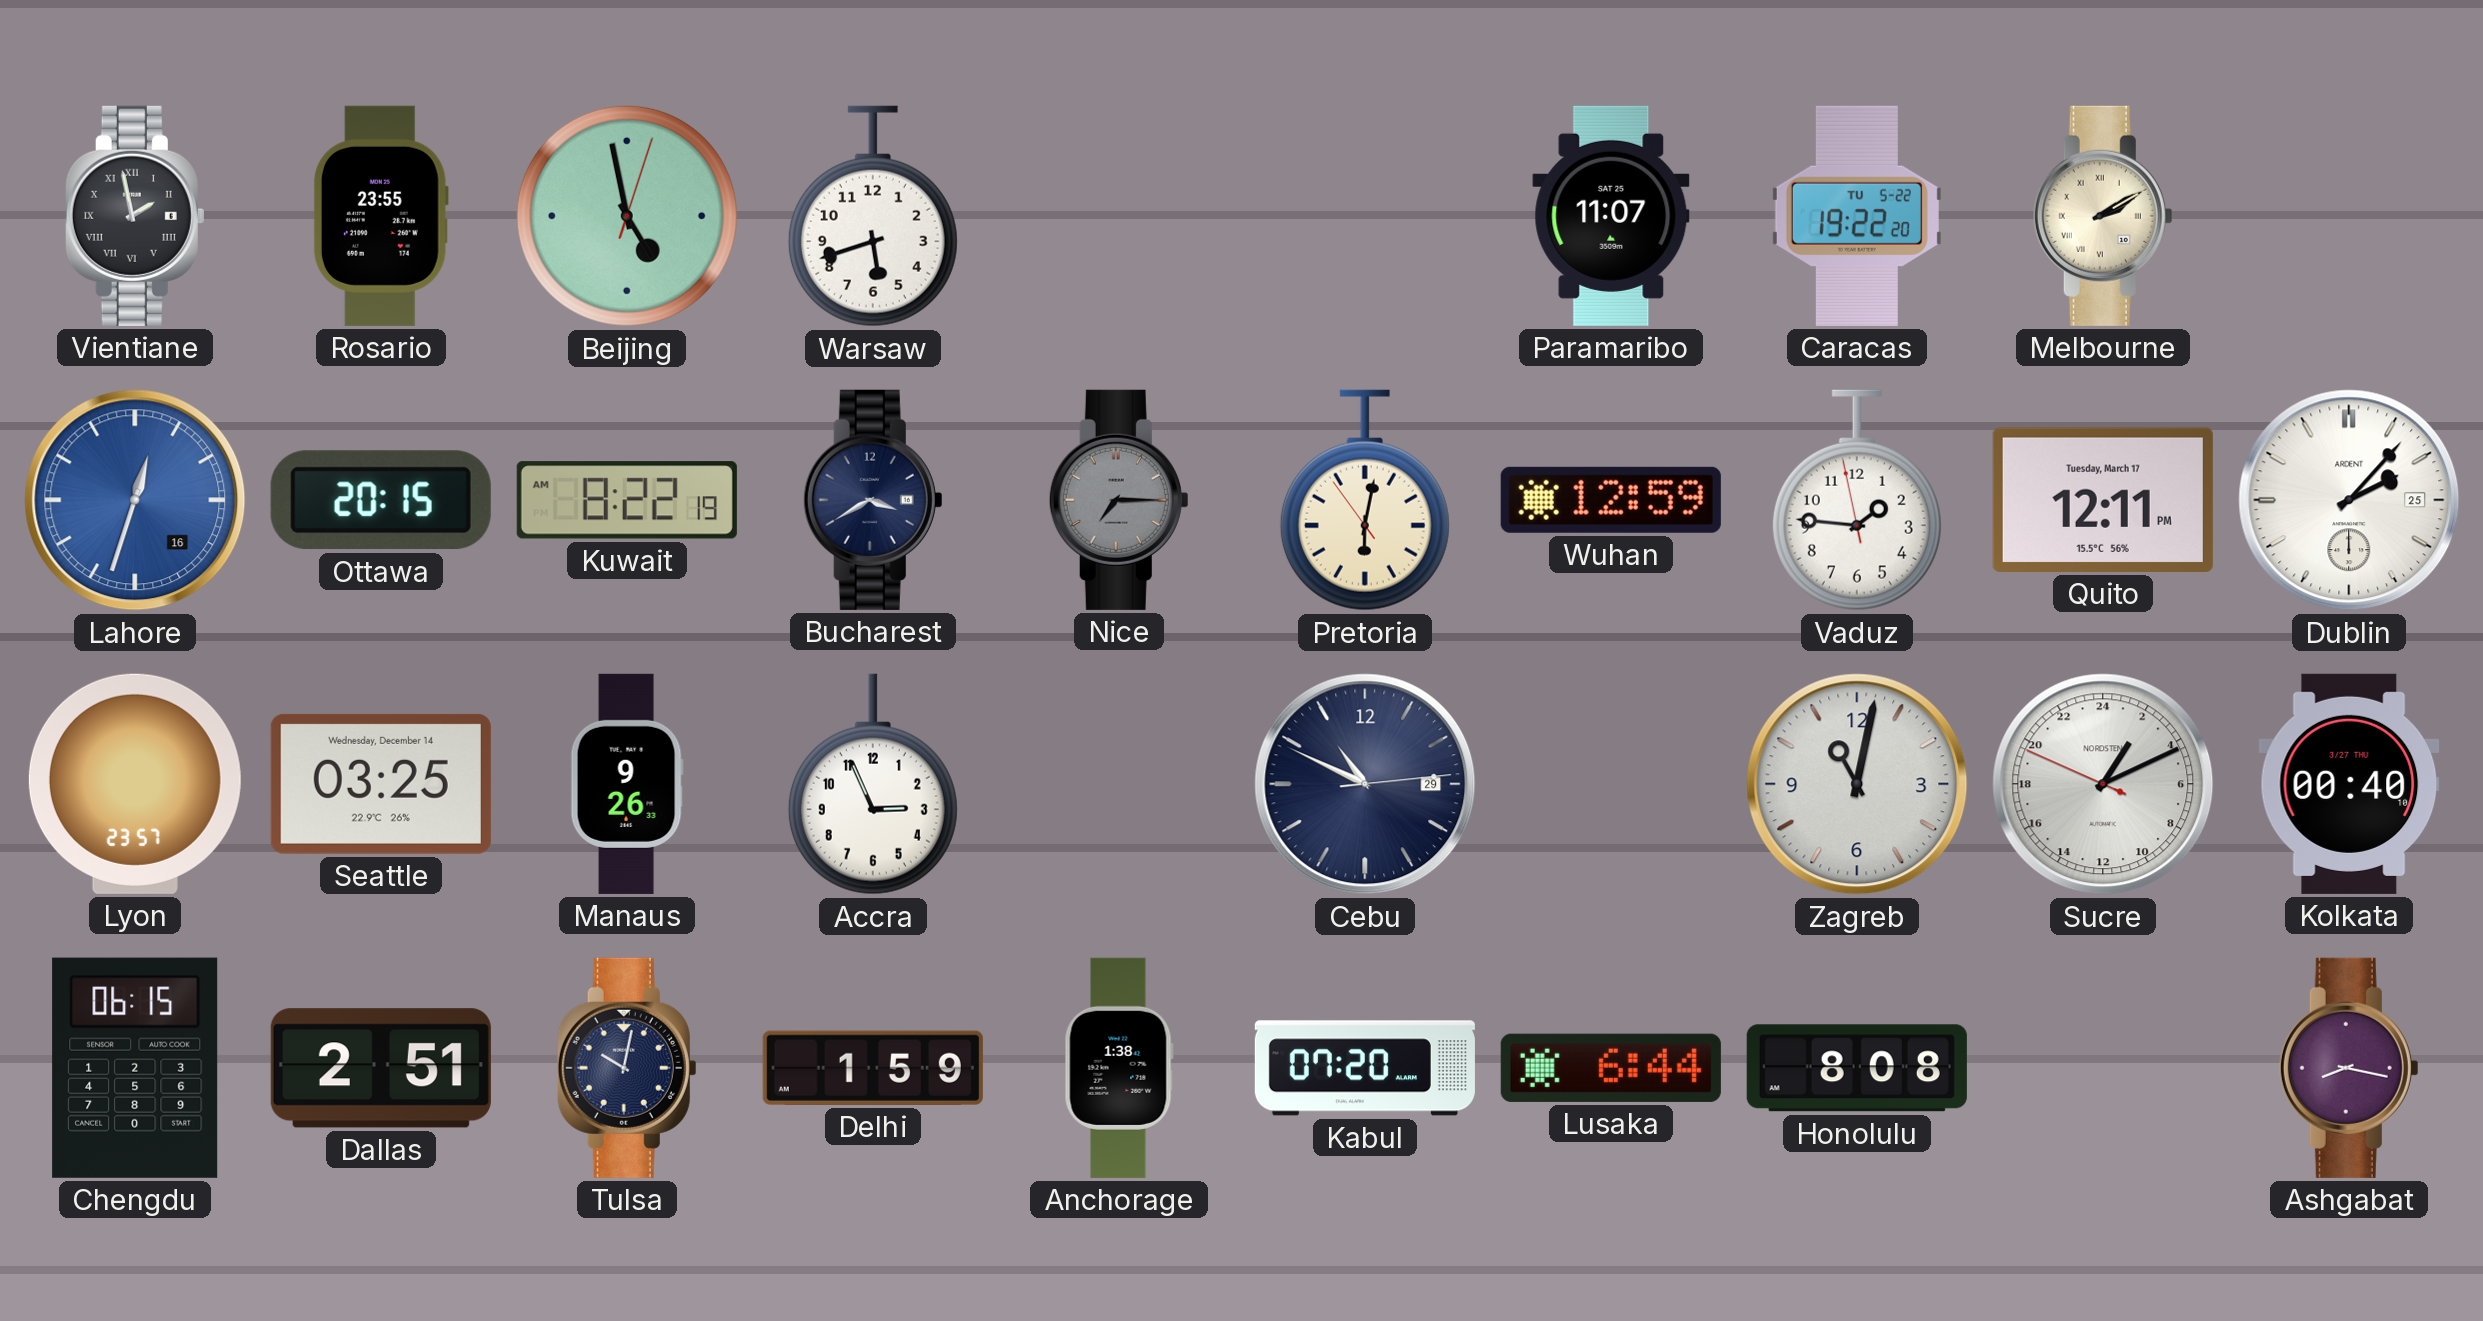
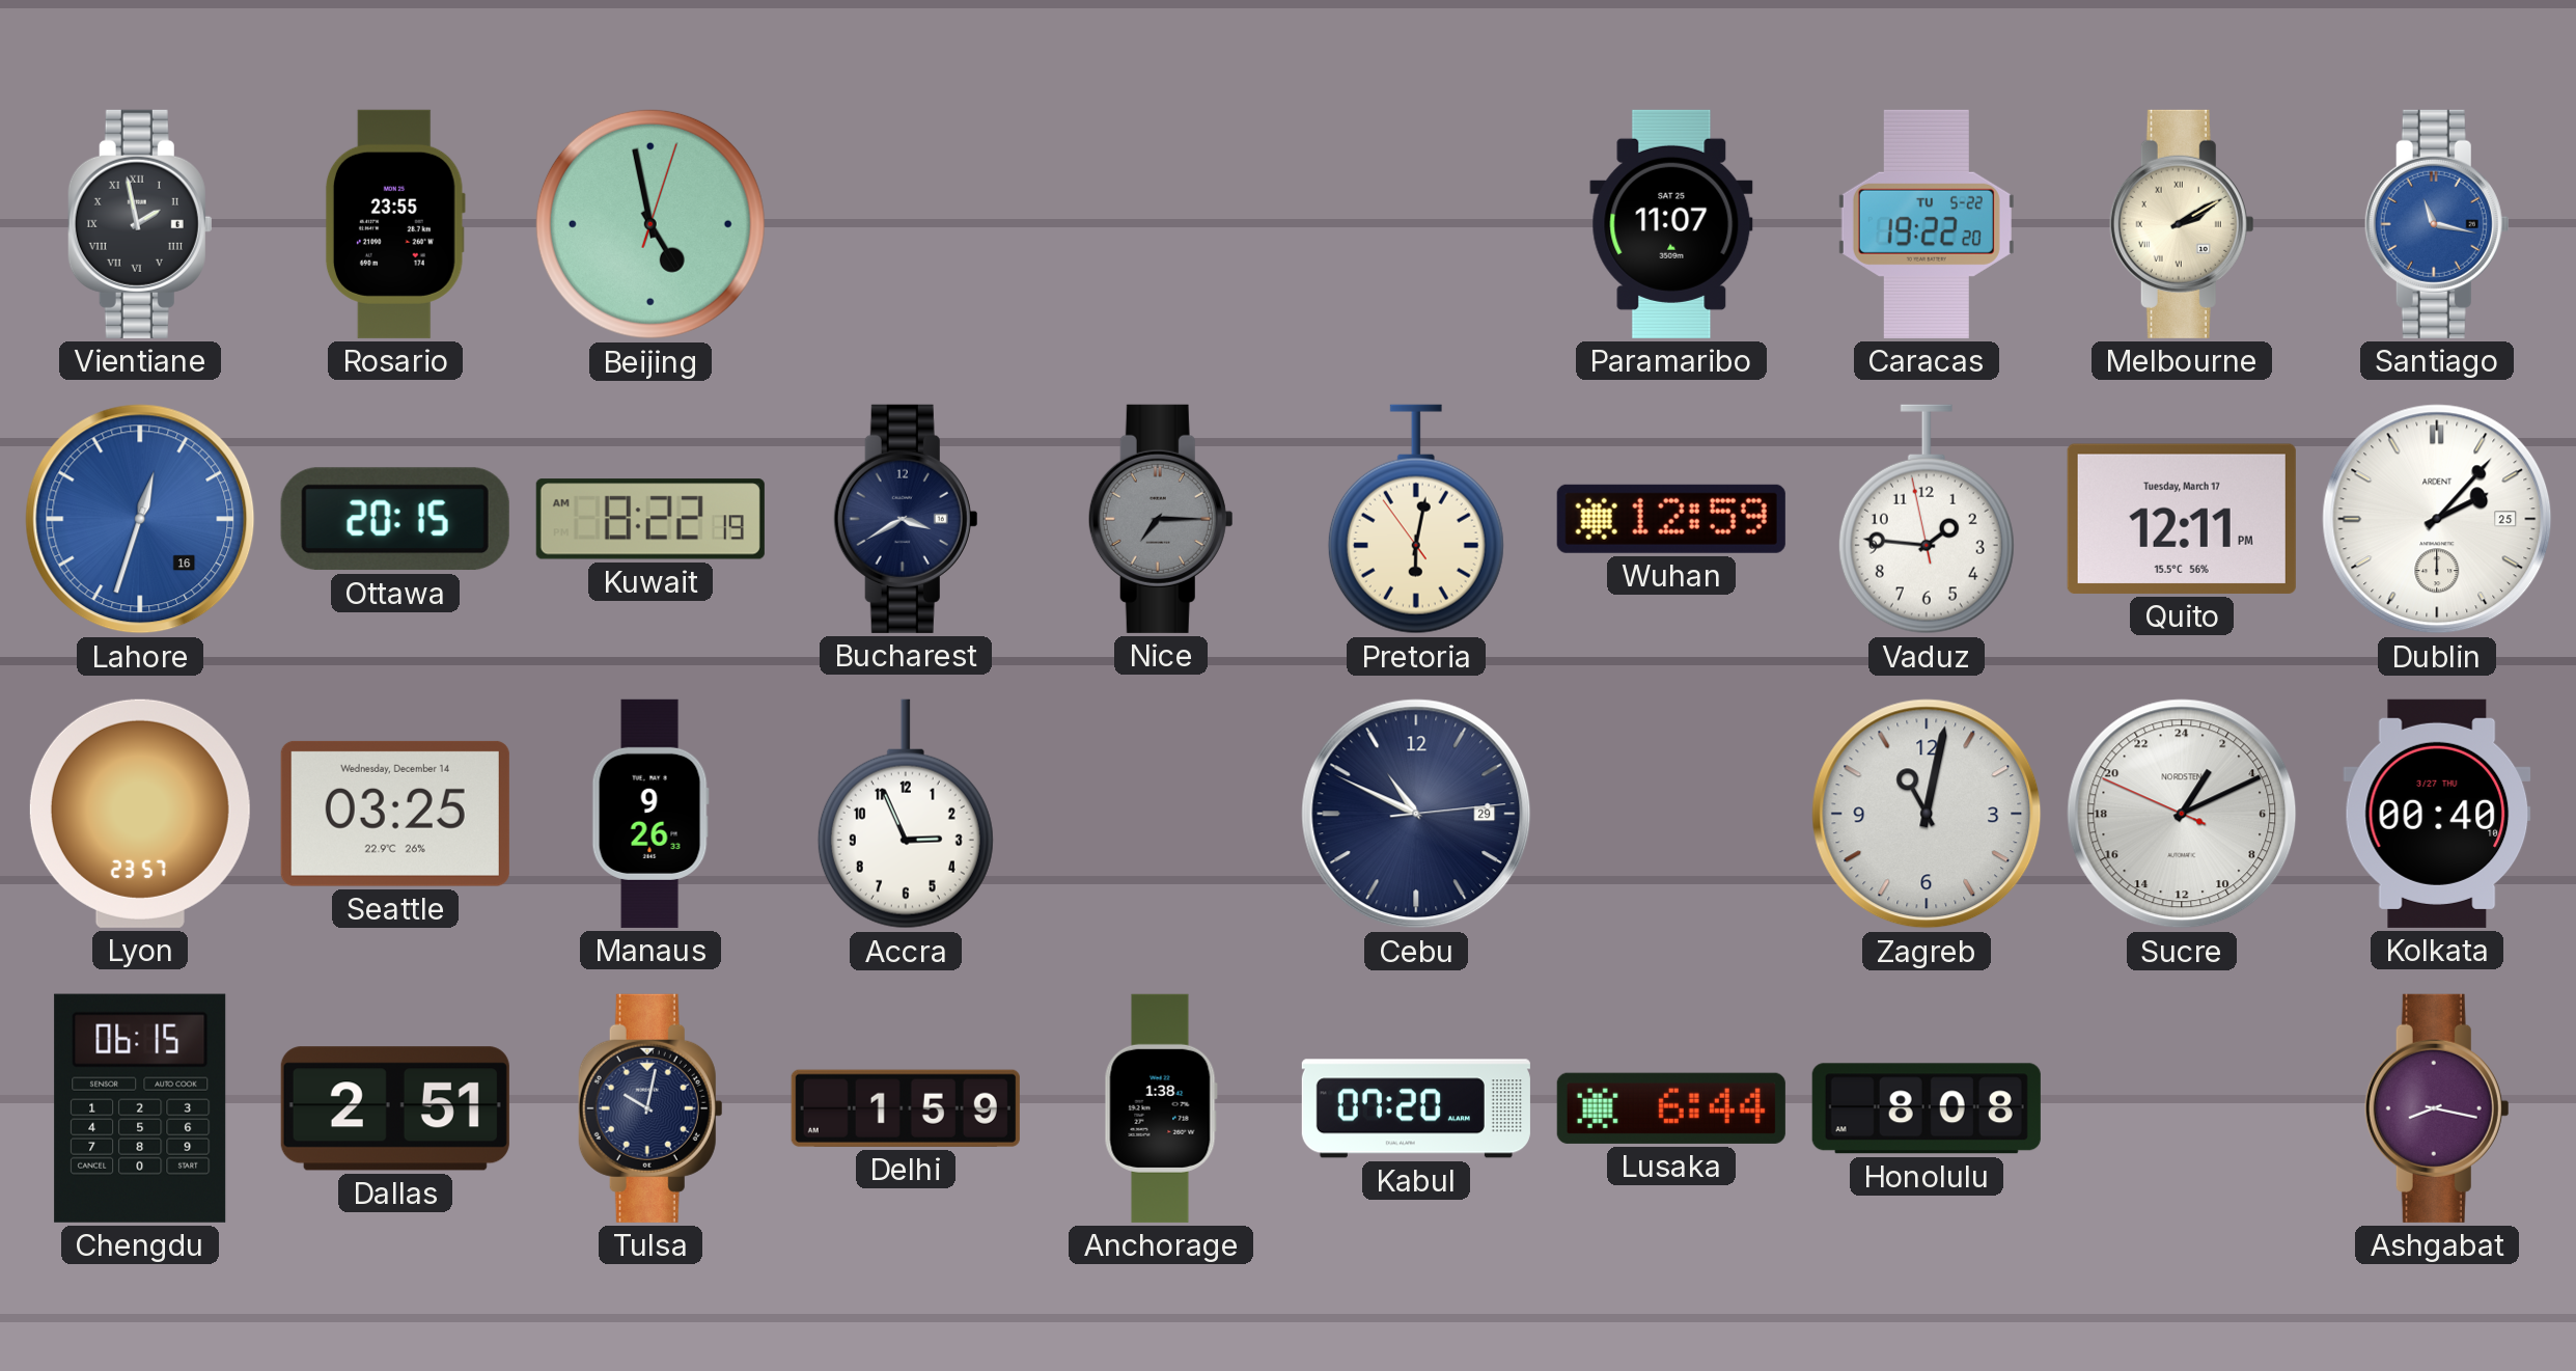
Warsaw: 5:42 -> none (873, 216)
Santiago: none -> 11:17 (2437, 224)
